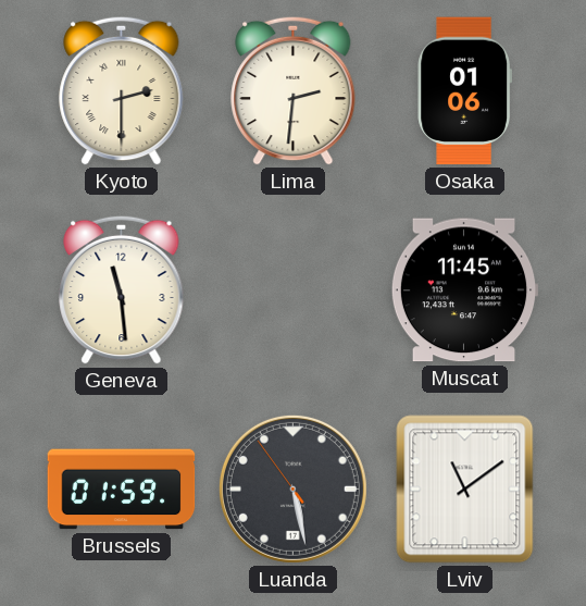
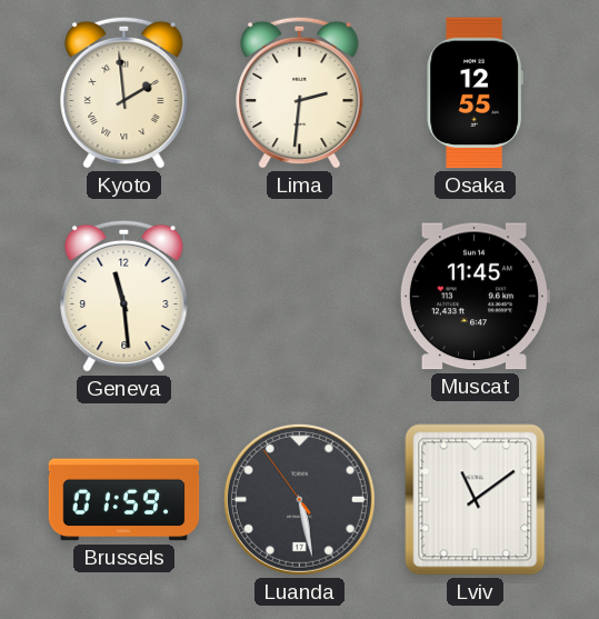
Kyoto: 2:30 -> 1:59 (124, 92)
Osaka: 01:06 -> 12:55 (475, 93)
